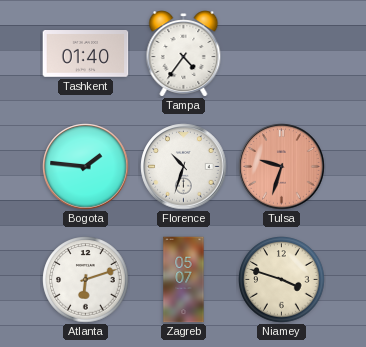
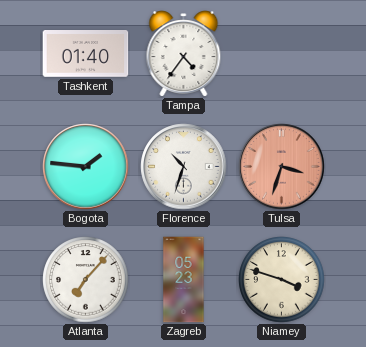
Tulsa: 9:33 -> 3:33 (282, 167)
Atlanta: 6:12 -> 7:07 (86, 280)
Zagreb: 05:07 -> 05:23 (184, 280)
